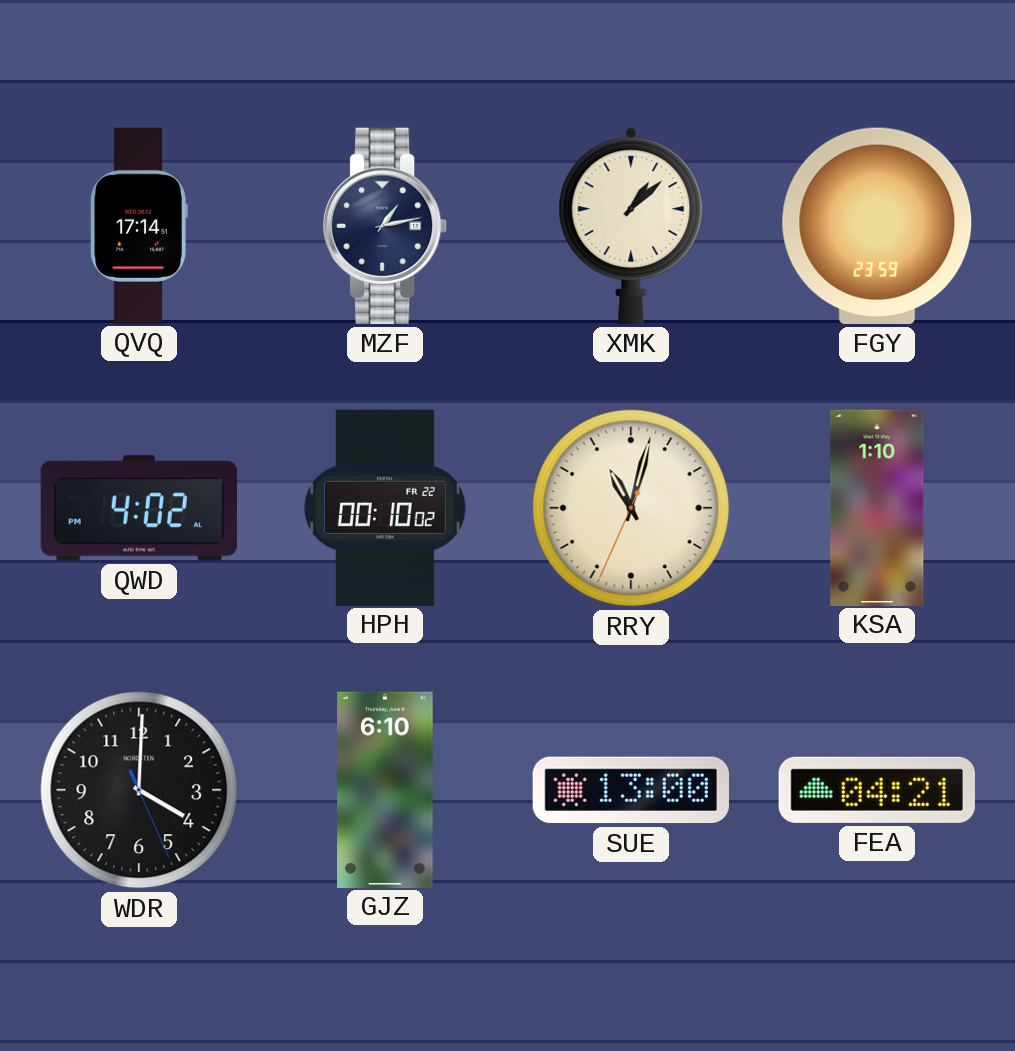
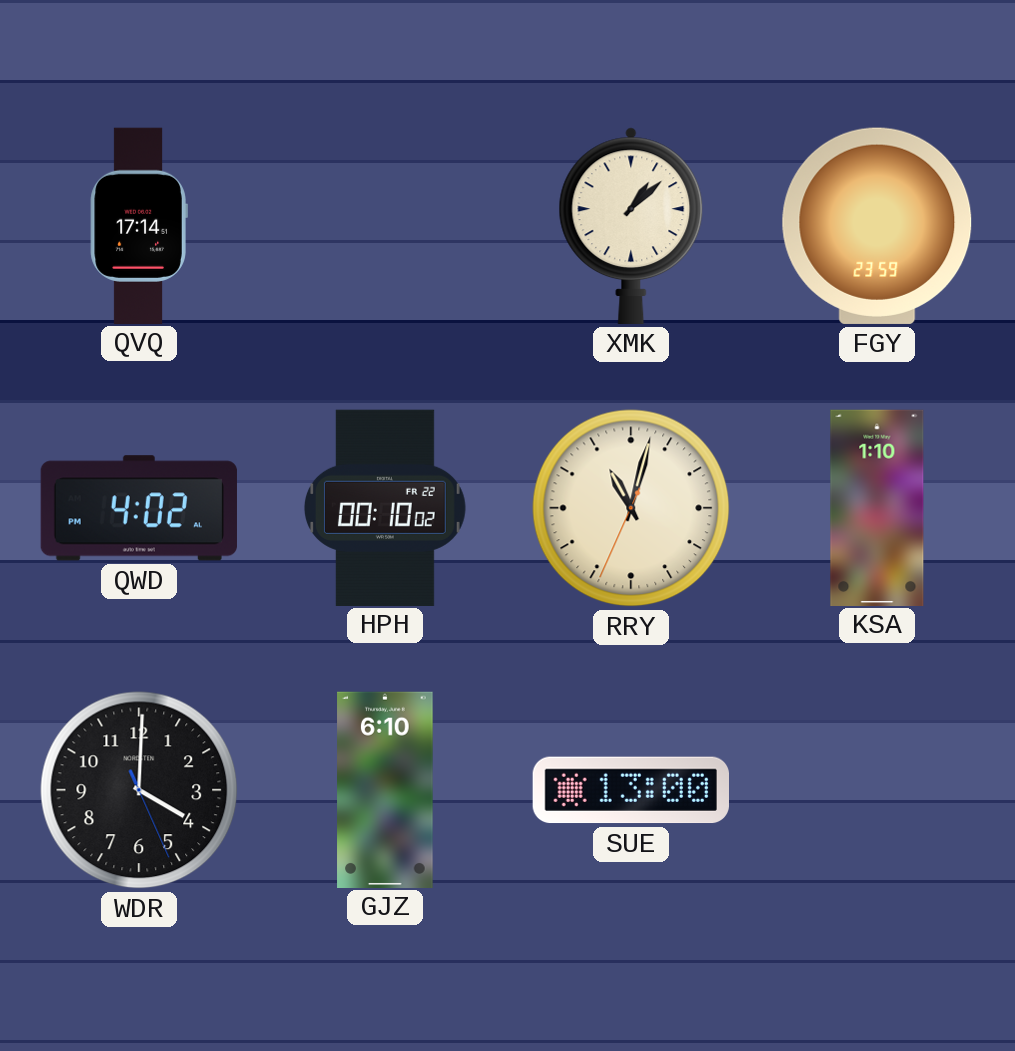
MZF: 1:13 -> none (386, 226)
FEA: 04:21 -> none (877, 790)
